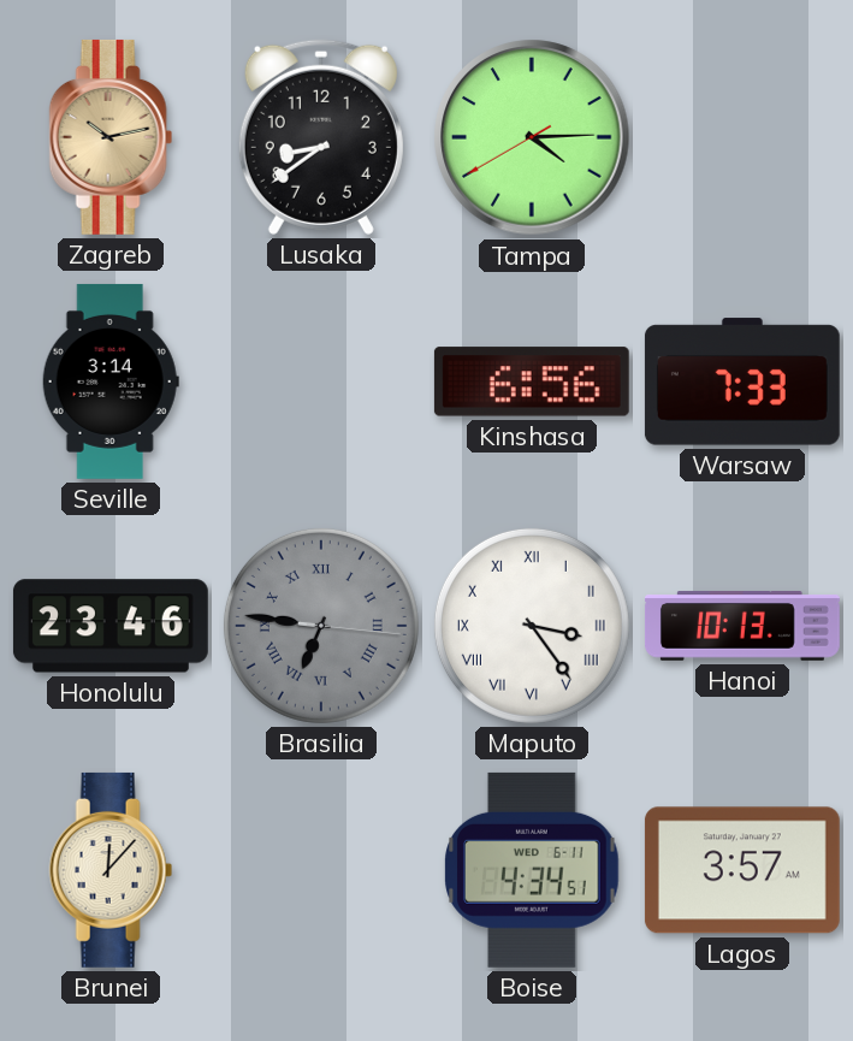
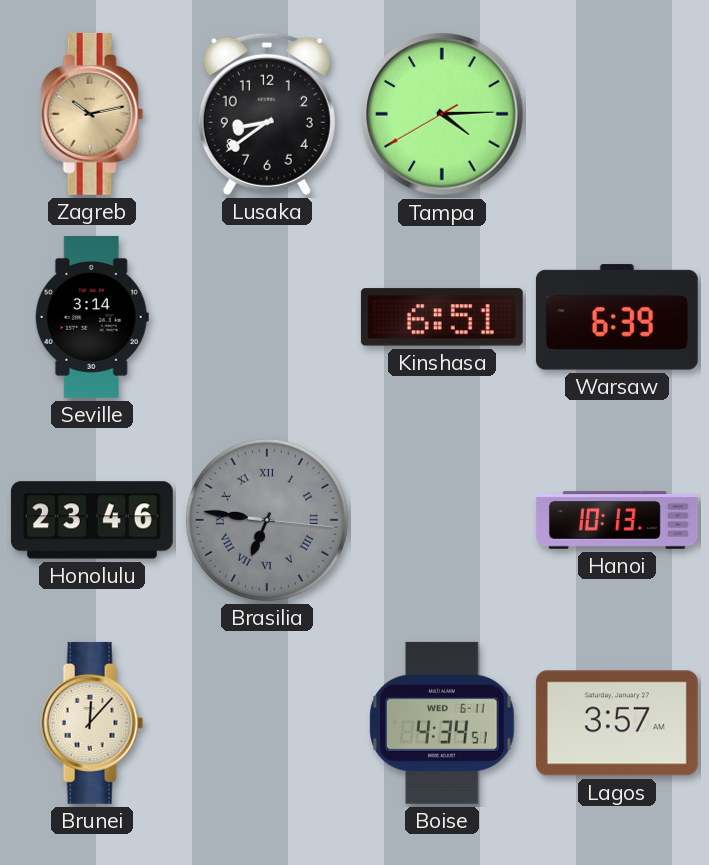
Kinshasa: 6:56 -> 6:51 (442, 317)
Warsaw: 7:33 -> 6:39 (617, 317)
Maputo: 3:24 -> none (532, 626)
